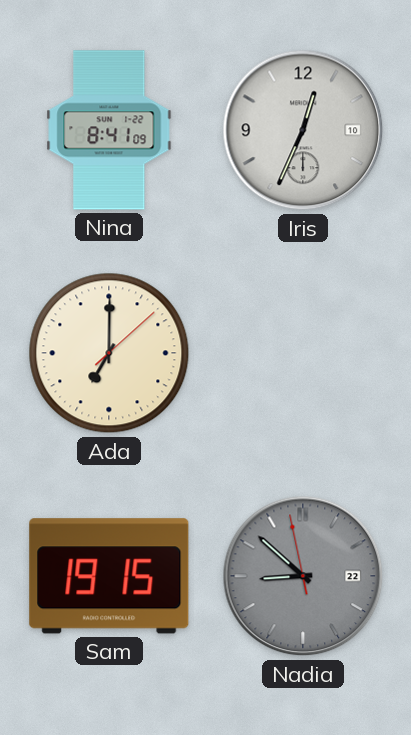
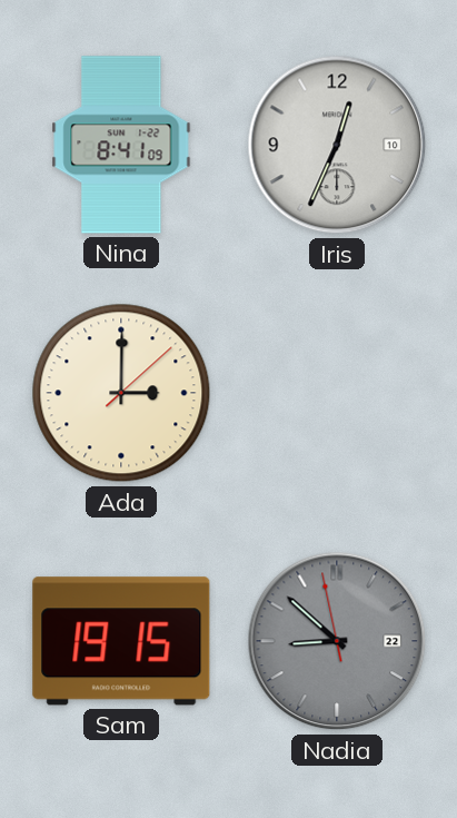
Ada: 7:00 -> 3:00 (121, 393)
